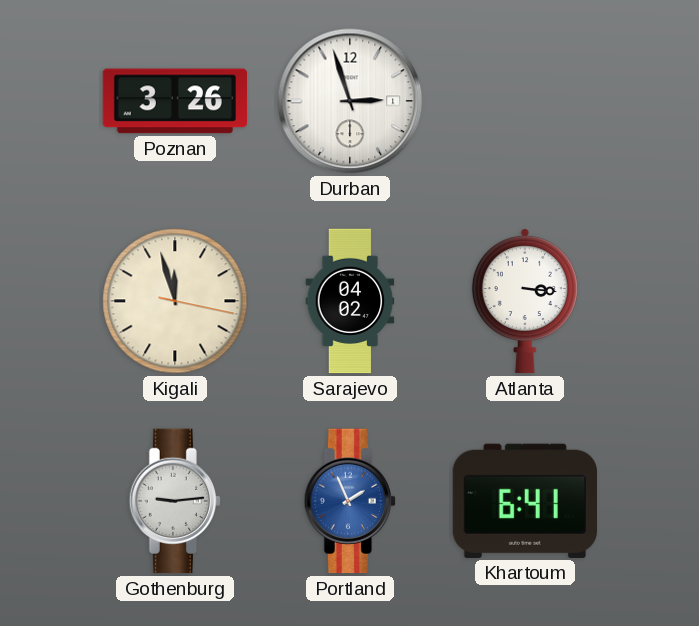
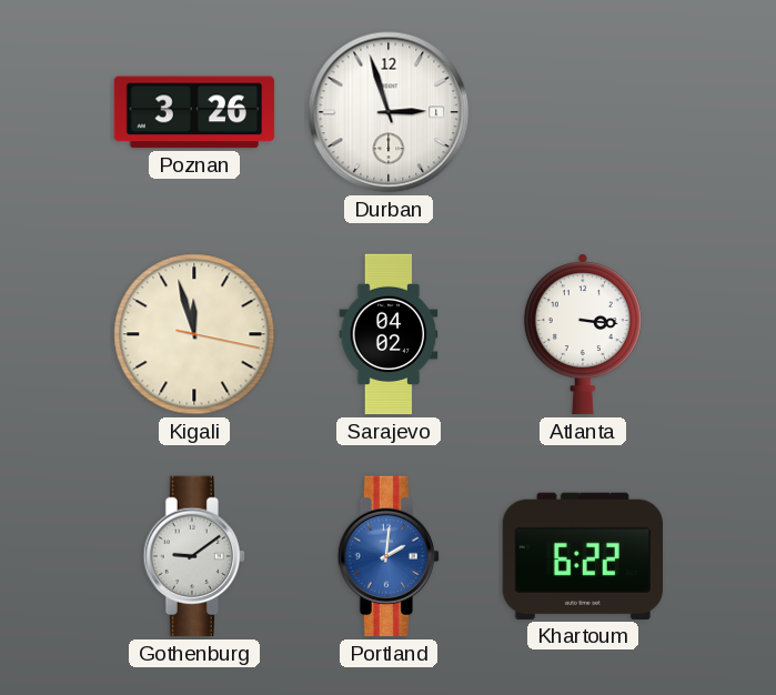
Gothenburg: 9:14 -> 9:09 (193, 556)
Portland: 1:56 -> 2:01 (387, 556)
Khartoum: 6:41 -> 6:22 (582, 556)
